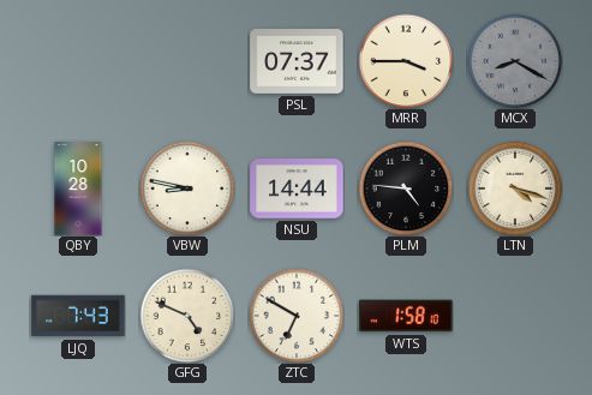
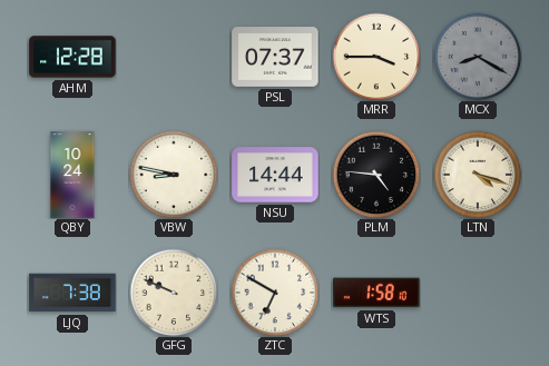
AHM: none -> 12:28 (72, 57)
QBY: 10:28 -> 10:24 (72, 175)
LJQ: 7:43 -> 7:38 (72, 293)
GFG: 4:49 -> 9:49 (174, 293)
